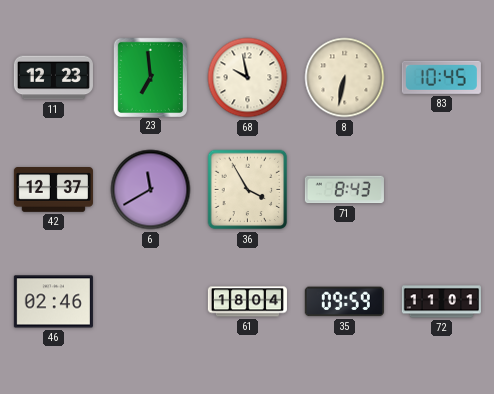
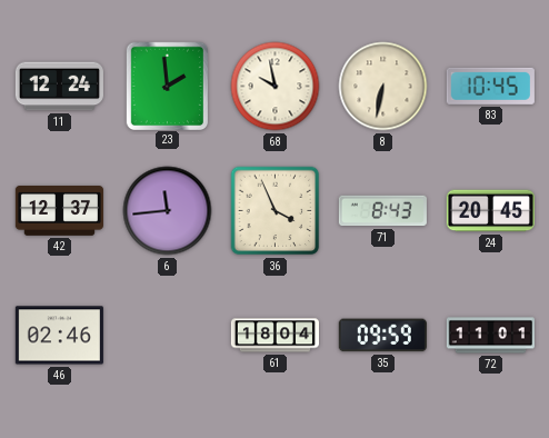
11: 12:23 -> 12:24 (59, 87)
23: 6:59 -> 1:59 (167, 86)
6: 11:40 -> 11:44 (168, 211)
36: 3:55 -> 3:56 (276, 211)
24: none -> 20:45 (490, 211)
